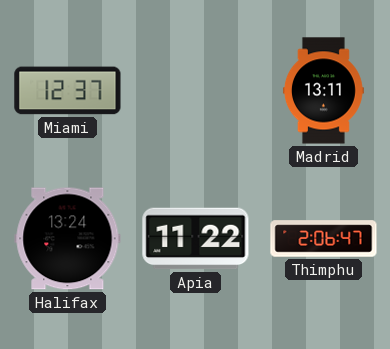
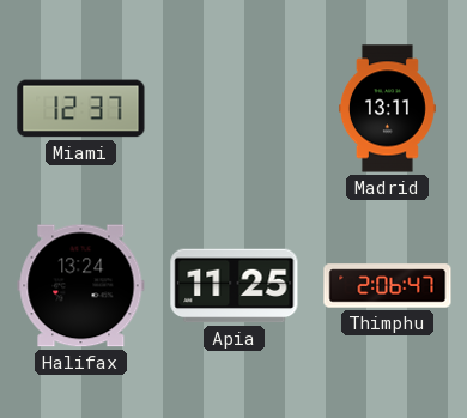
Apia: 11:22 -> 11:25 (235, 286)
